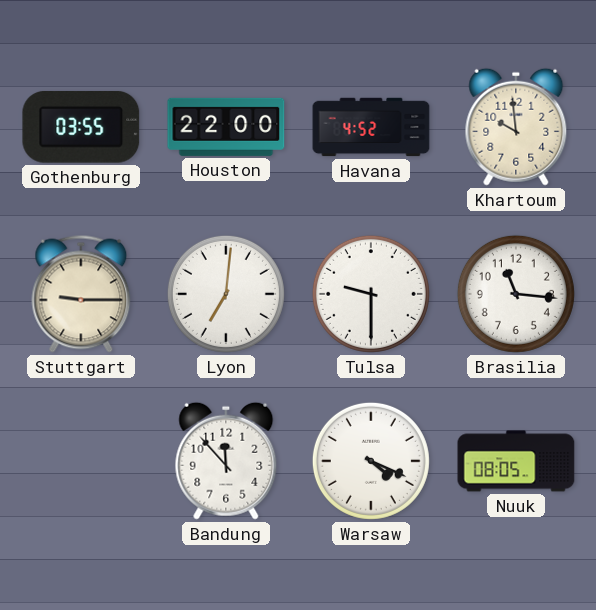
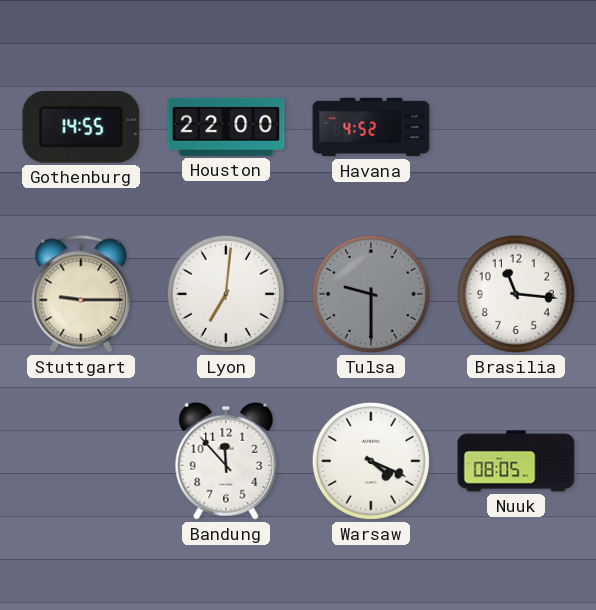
Gothenburg: 03:55 -> 14:55 (81, 127)
Khartoum: 9:59 -> none (516, 127)
Tulsa dial: white -> grey (371, 294)
